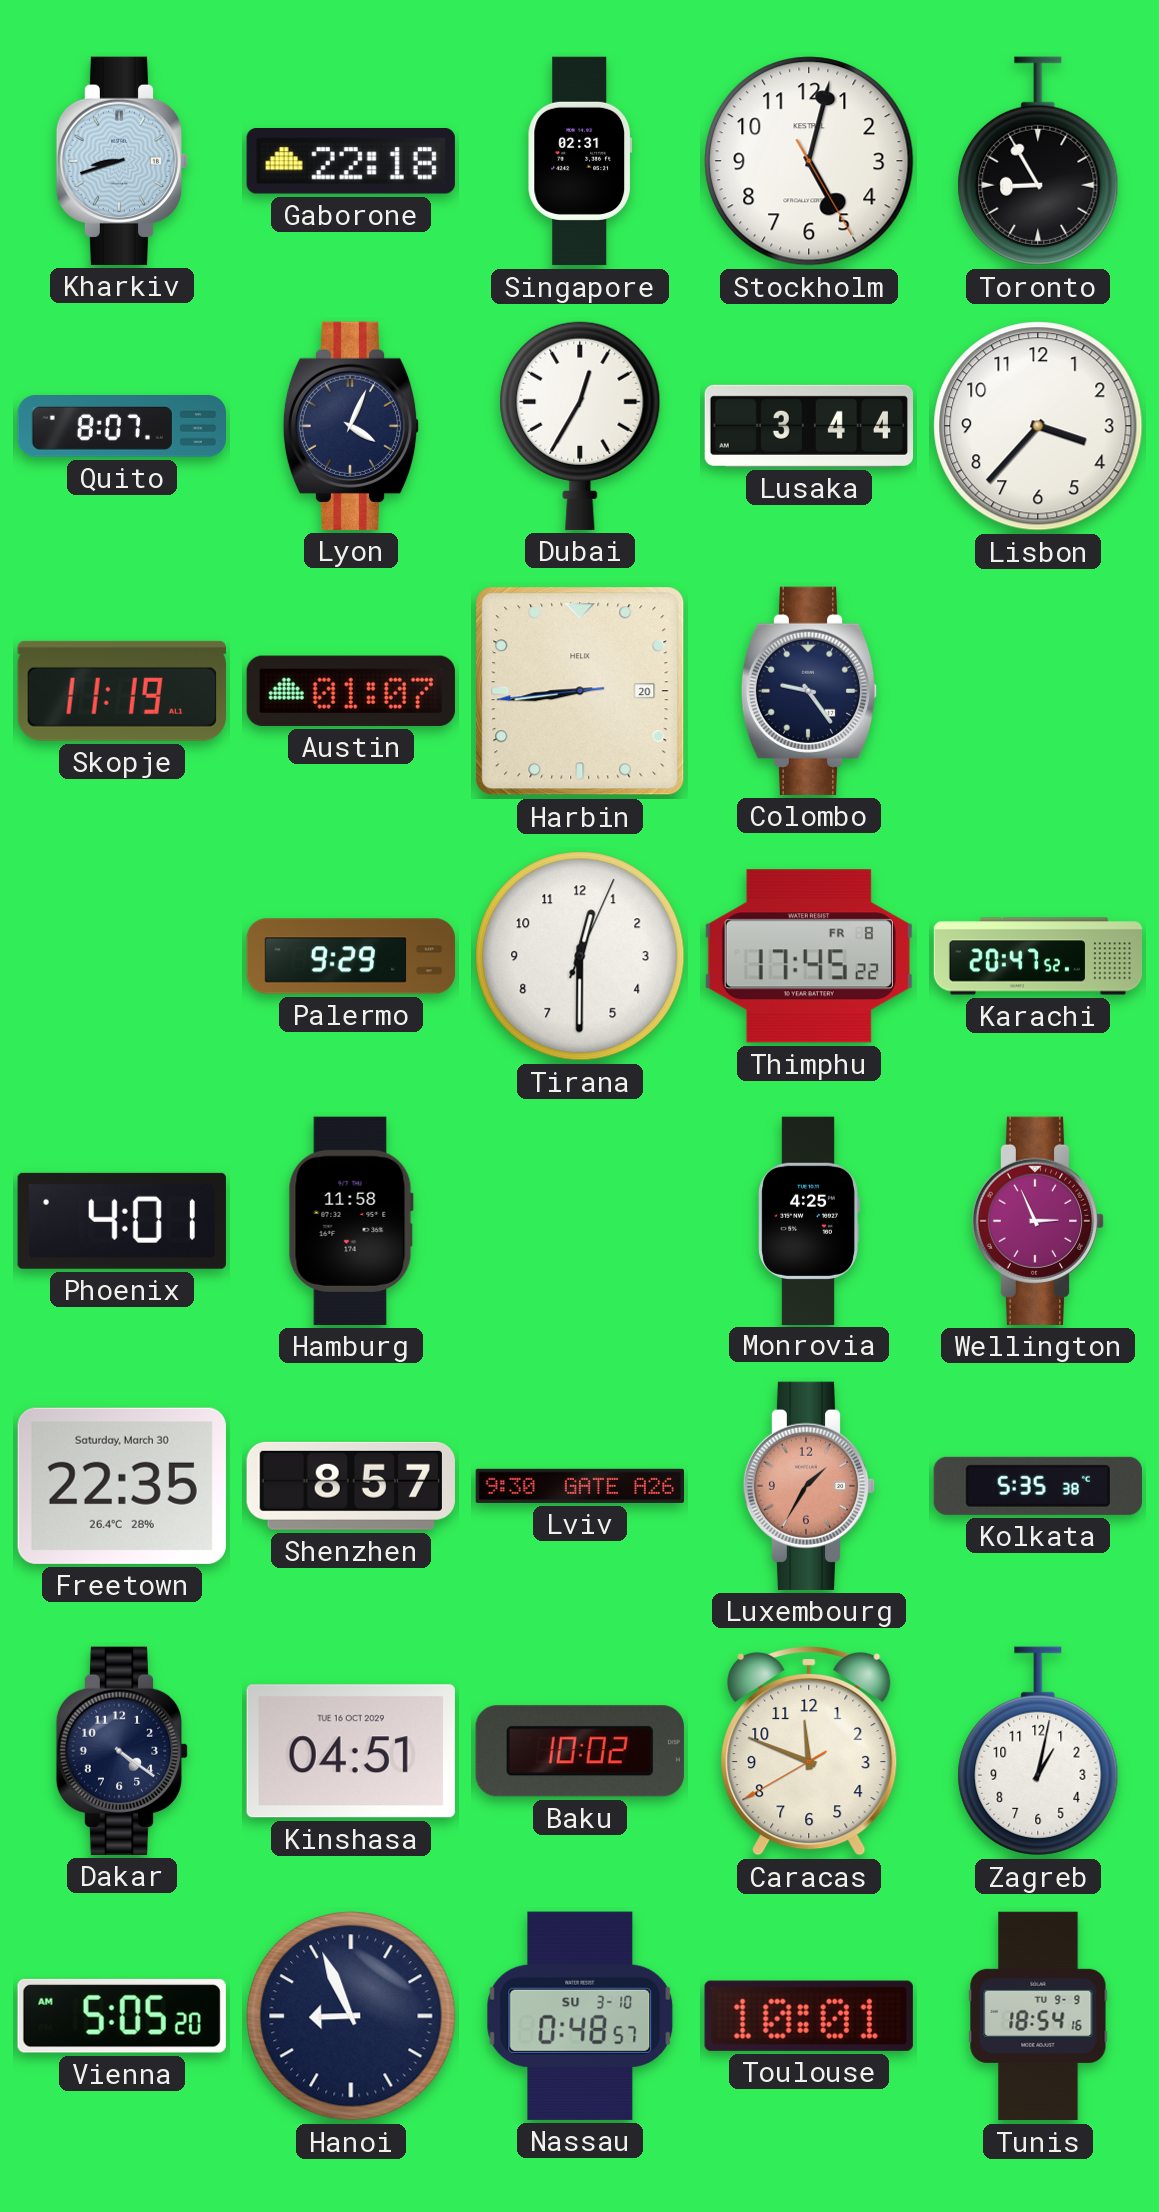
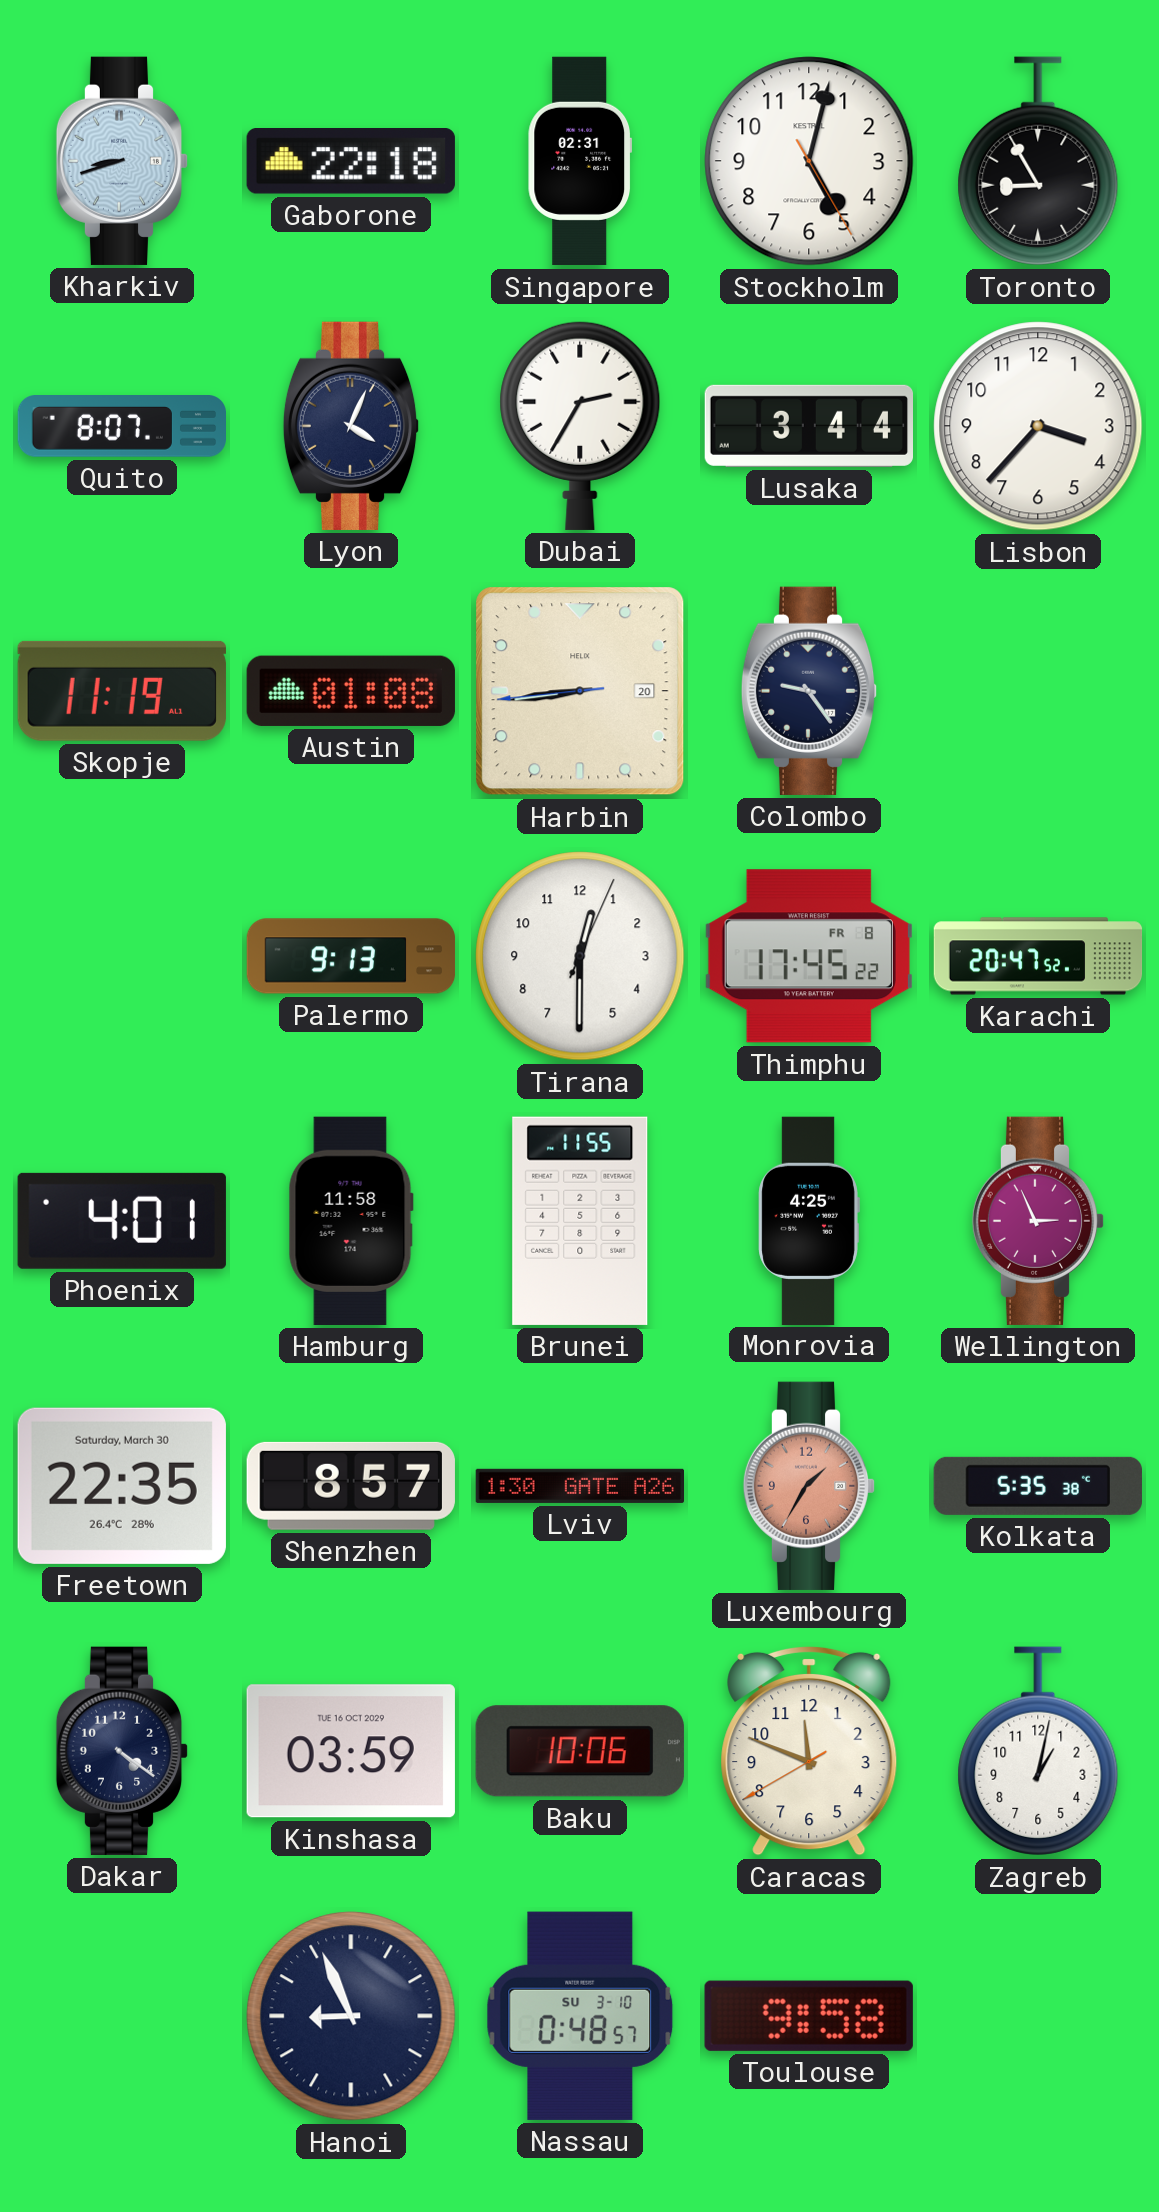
Dubai: 12:35 -> 2:35 (580, 425)
Austin: 01:07 -> 01:08 (351, 691)
Palermo: 9:29 -> 9:13 (351, 956)
Brunei: none -> 11:55 (580, 1221)
Lviv: 9:30 -> 1:30 (579, 1486)
Kinshasa: 04:51 -> 03:59 (351, 1751)
Baku: 10:02 -> 10:06 (580, 1751)
Vienna: 5:05 -> none (122, 2016)
Toulouse: 10:01 -> 9:58 (809, 2016)
Tunis: 18:54 -> none (1038, 2016)
